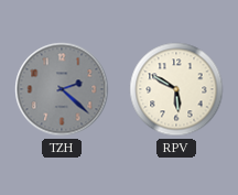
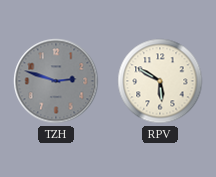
TZH: 2:22 -> 2:48 (56, 81)
